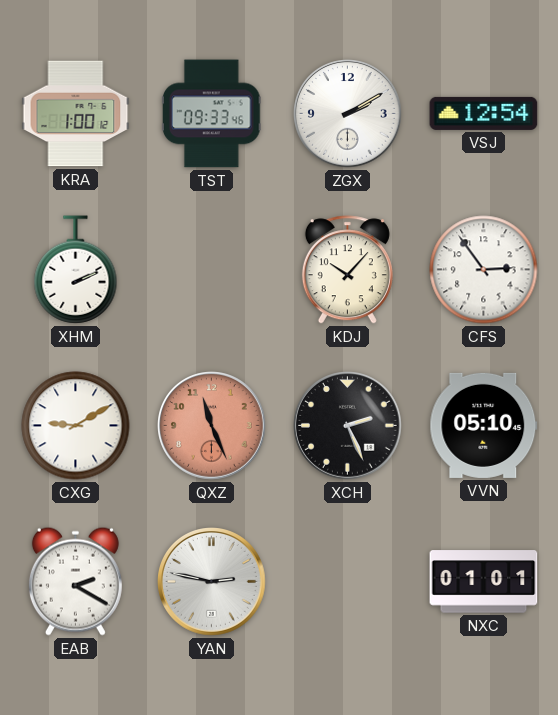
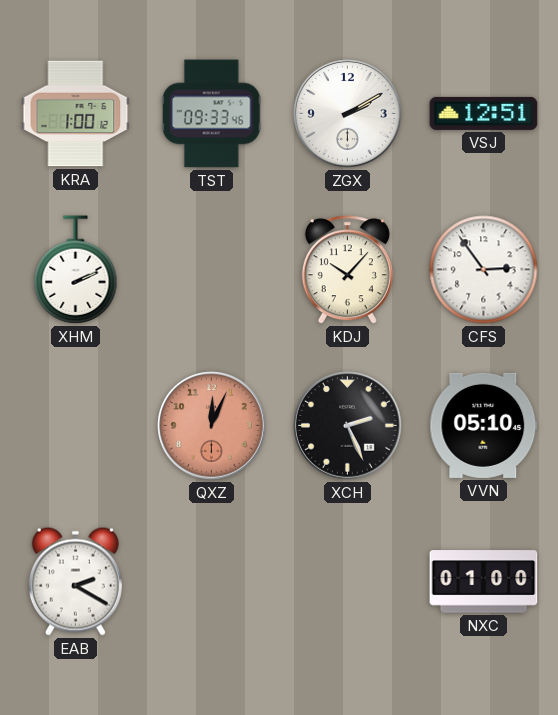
VSJ: 12:54 -> 12:51 (484, 113)
CXG: 9:10 -> none (76, 426)
QXZ: 11:26 -> 12:04 (212, 426)
YAN: 2:47 -> none (212, 582)
NXC: 01:01 -> 01:00 (484, 582)
